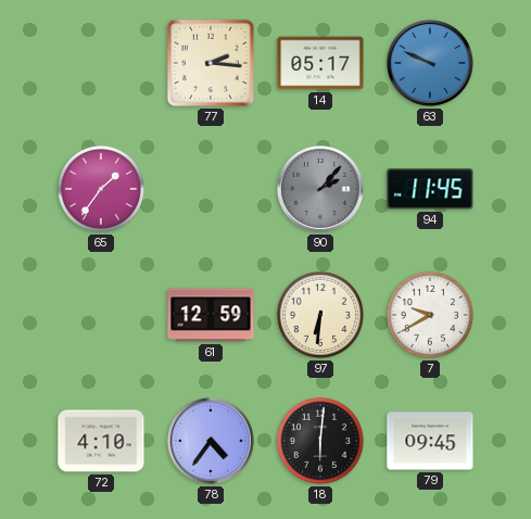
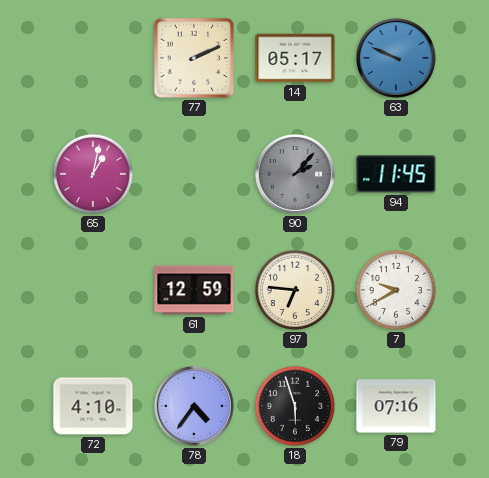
77: 2:16 -> 2:11 (194, 58)
65: 1:36 -> 1:02 (93, 174)
97: 6:31 -> 6:46 (295, 290)
18: 6:01 -> 5:57 (295, 406)
79: 09:45 -> 07:16 (396, 406)
